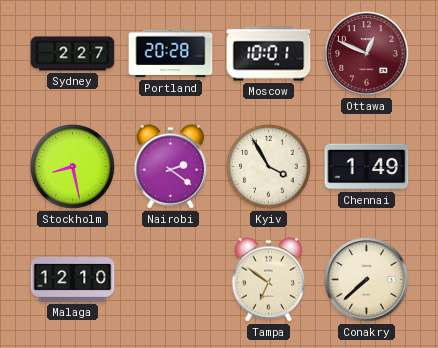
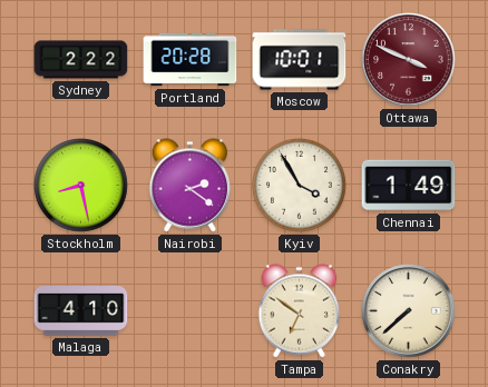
Sydney: 2:27 -> 2:22 (81, 60)
Ottawa: 12:49 -> 3:49 (409, 60)
Malaga: 12:10 -> 4:10 (81, 311)
